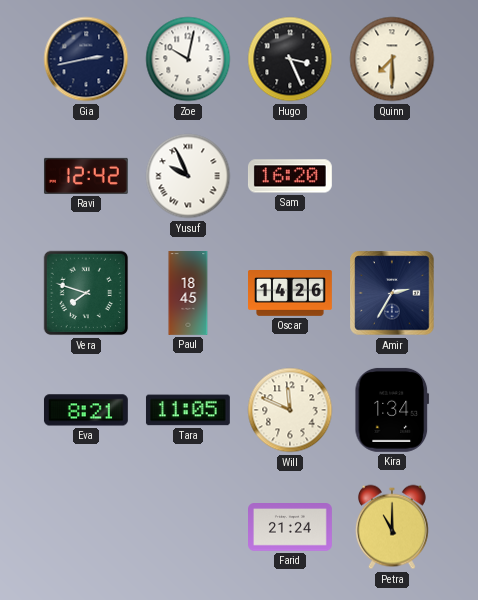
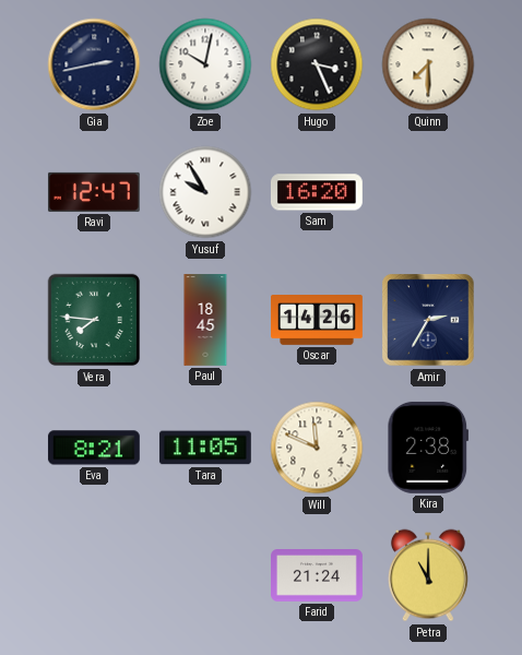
Ravi: 12:42 -> 12:47 (94, 192)
Yusuf: 9:56 -> 9:55 (205, 192)
Vera: 7:48 -> 7:46 (94, 320)
Kira: 1:34 -> 2:38 (428, 448)
